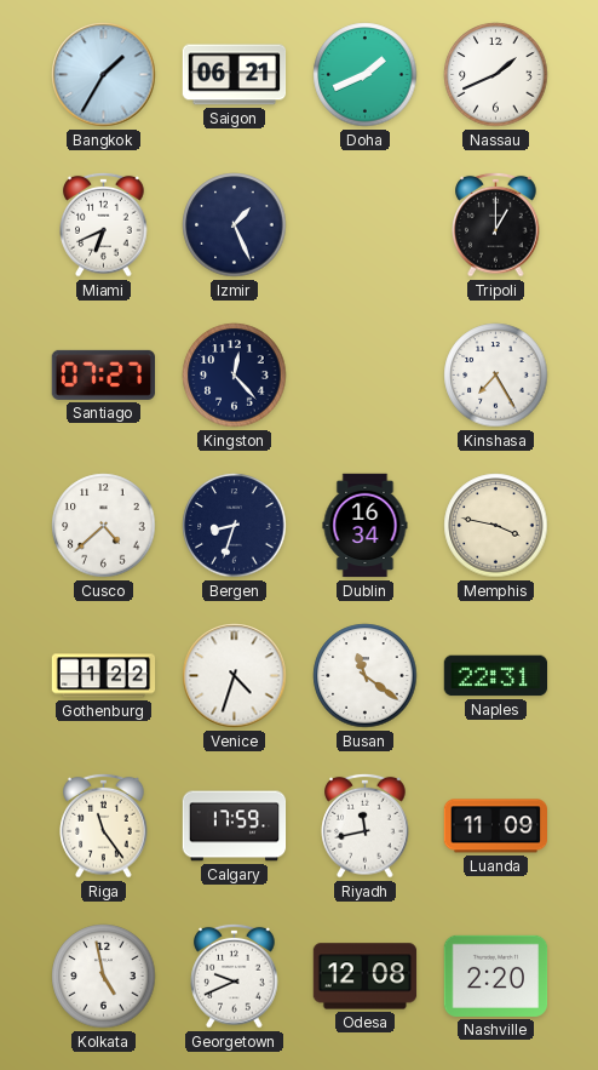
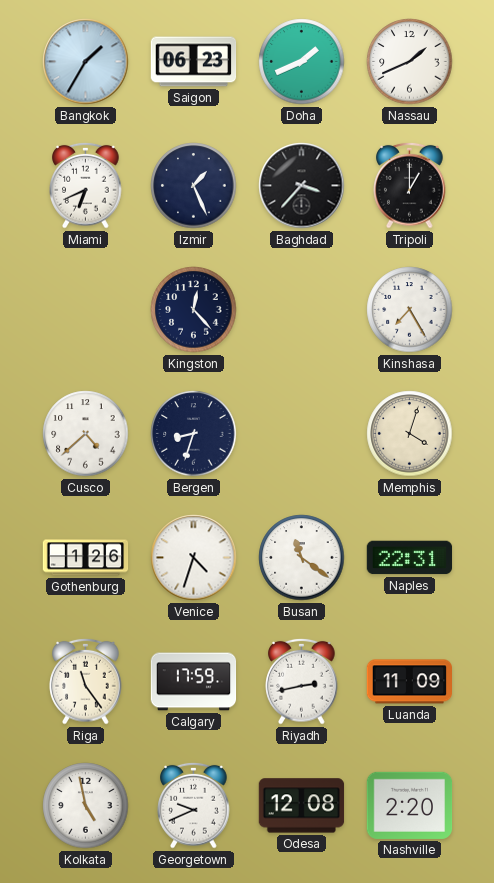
Saigon: 06:21 -> 06:23 (194, 62)
Baghdad: none -> 3:37 (302, 186)
Santiago: 07:27 -> none (103, 374)
Dublin: 16:34 -> none (366, 526)
Memphis: 3:47 -> 4:03 (410, 434)
Gothenburg: 1:22 -> 1:26 (86, 558)
Riyadh: 11:43 -> 2:43 (302, 681)
